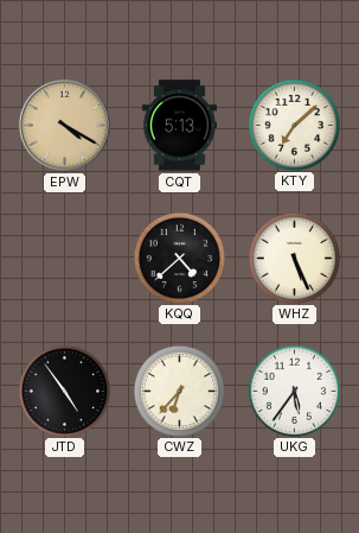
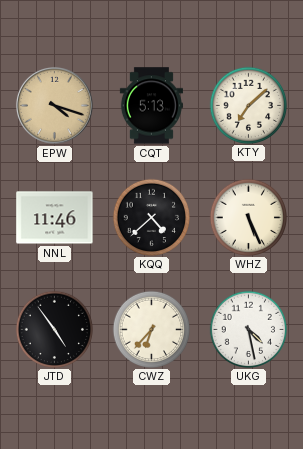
EPW: 4:20 -> 4:18 (54, 105)
NNL: none -> 11:46 (55, 218)
UKG: 5:36 -> 4:28 (248, 329)
